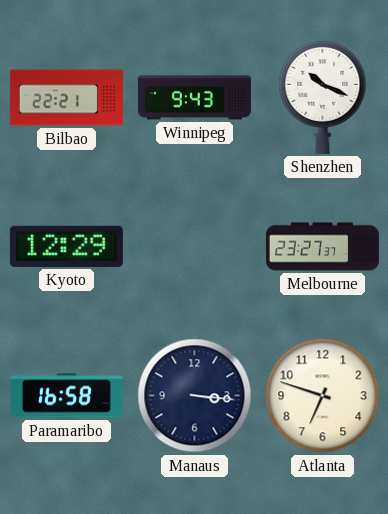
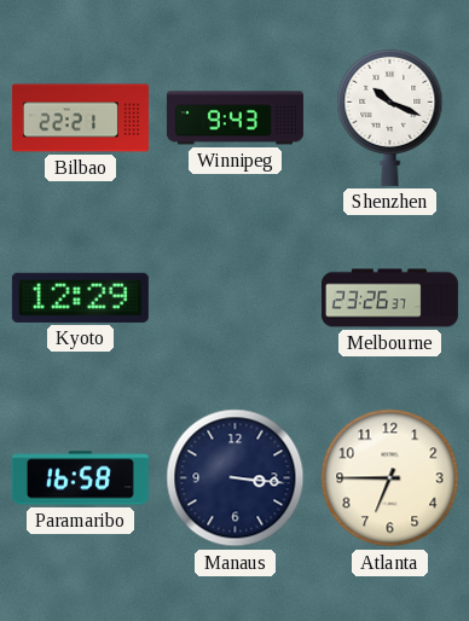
Melbourne: 23:27 -> 23:26 (389, 298)
Atlanta: 6:48 -> 6:45 (390, 478)
